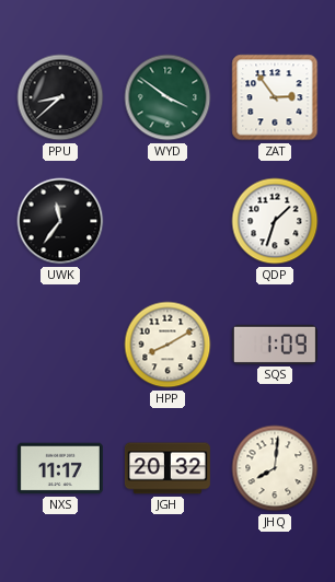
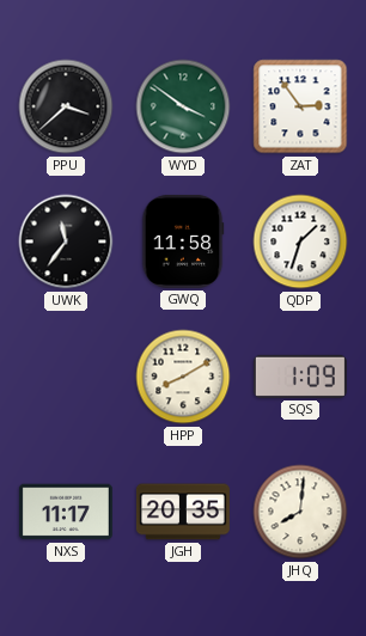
PPU: 8:38 -> 3:38 (66, 106)
GWQ: none -> 11:58 (183, 241)
JGH: 20:32 -> 20:35 (183, 512)
